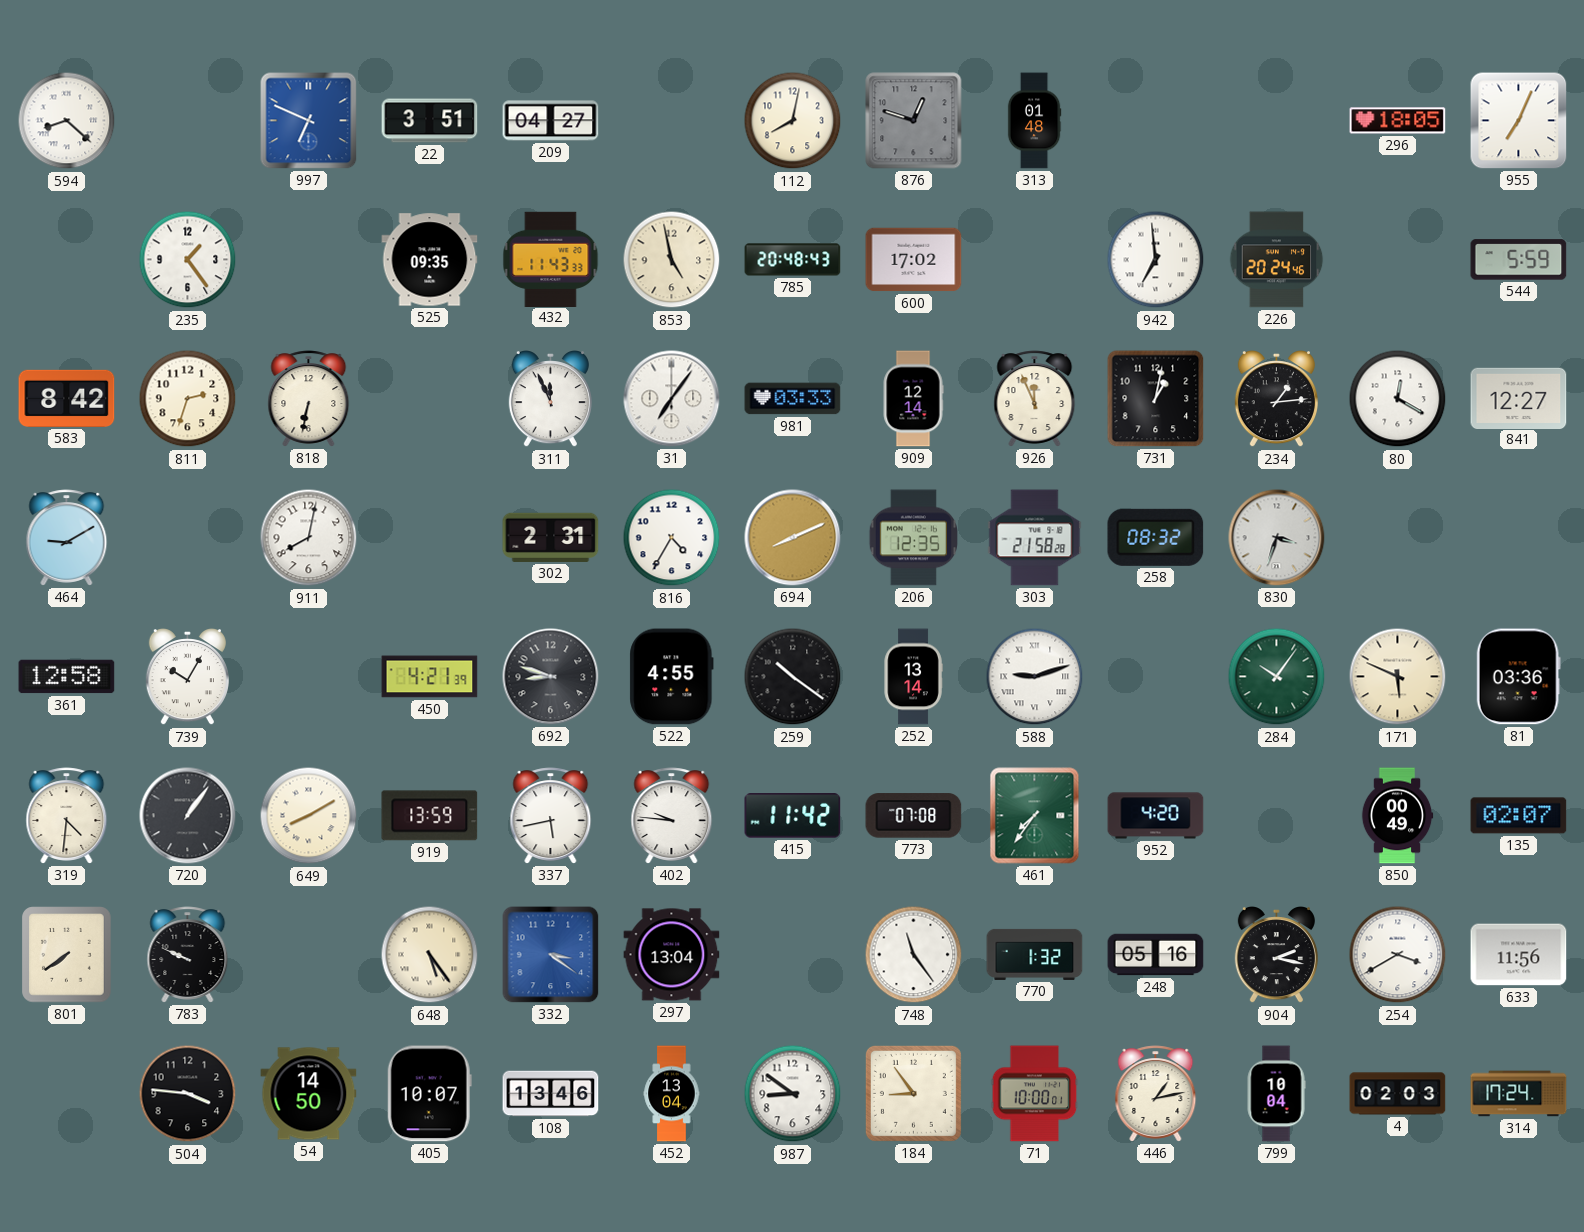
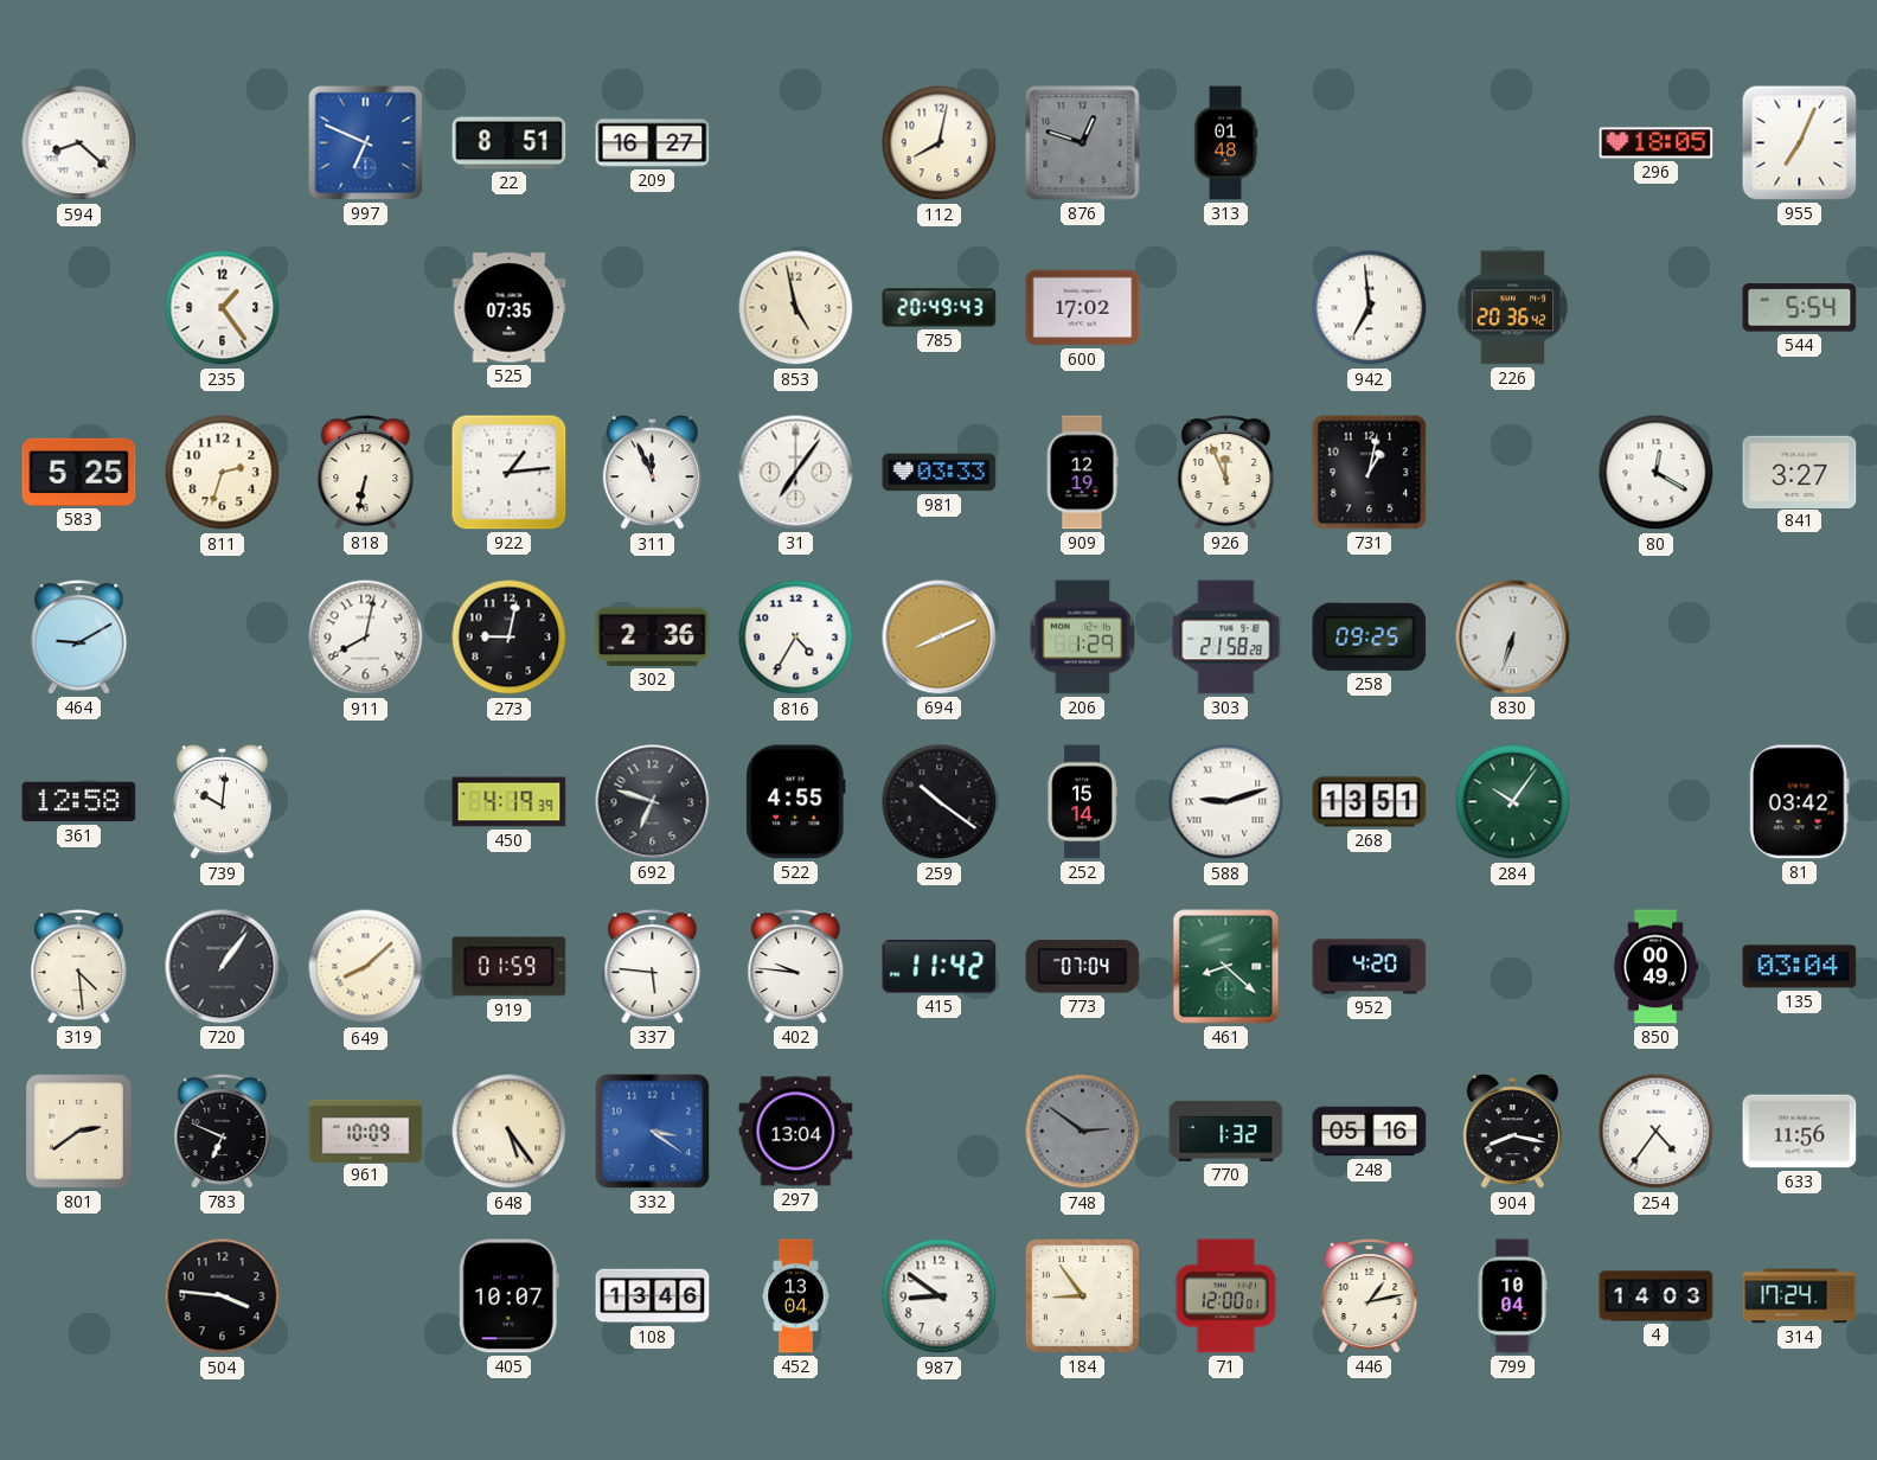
22: 3:51 -> 8:51 (510, 143)
209: 04:27 -> 16:27 (653, 143)
525: 09:35 -> 07:35 (510, 308)
432: 11:43 -> none (551, 259)
785: 20:48 -> 20:49 (940, 308)
226: 20:24 -> 20:36 (1513, 308)
544: 5:59 -> 5:54 (1800, 308)
583: 8:42 -> 5:25 (79, 472)
922: none -> 1:14 (510, 473)
909: 12:14 -> 12:19 (1082, 473)
234: 1:14 -> none (1276, 400)
841: 12:27 -> 3:27 (1800, 472)
273: none -> 9:02 (510, 638)
302: 2:31 -> 2:36 (653, 636)
206: 12:35 -> 1:29 (1082, 638)
258: 08:32 -> 09:25 (1370, 636)
830: 3:33 -> 6:33 (1513, 638)
739: 10:05 -> 10:01 (222, 803)
450: 4:21 -> 4:19 (510, 802)
692: 8:48 -> 6:48 (653, 802)
252: 13:14 -> 15:14 (1082, 802)
268: none -> 13:51 (1370, 802)
171: 5:49 -> none (1398, 677)
81: 03:36 -> 03:42 (1799, 802)
319: 4:31 -> 4:29 (79, 967)
649: 8:10 -> 8:08 (366, 967)
919: 13:59 -> 01:59 (510, 967)
337: 5:43 -> 5:46 (653, 967)
773: 07:08 -> 07:04 (1083, 967)
461: 7:36 -> 8:22 (1226, 967)
135: 02:07 -> 03:04 (1800, 967)
801: 7:39 -> 2:39 (79, 1132)
783: 9:49 -> 6:49 (223, 1132)
961: none -> 10:09 (366, 1131)
748: 11:24 -> 2:51 (1083, 1132)
748 dial: white -> grey (1083, 1132)
904: 2:17 -> 8:17 (1512, 1133)
254: 3:40 -> 4:36 (1657, 1132)
54: 14:50 -> none (309, 1094)
71: 10:00 -> 12:00 (1226, 1296)
4: 02:03 -> 14:03 (1657, 1296)
